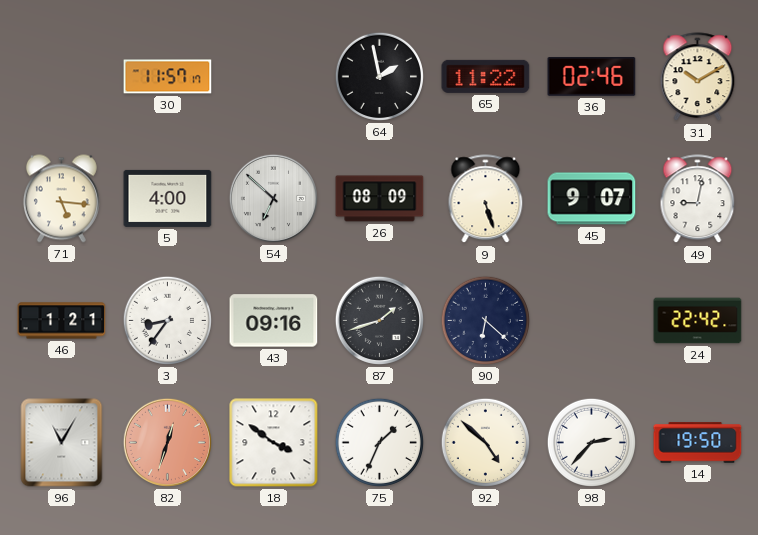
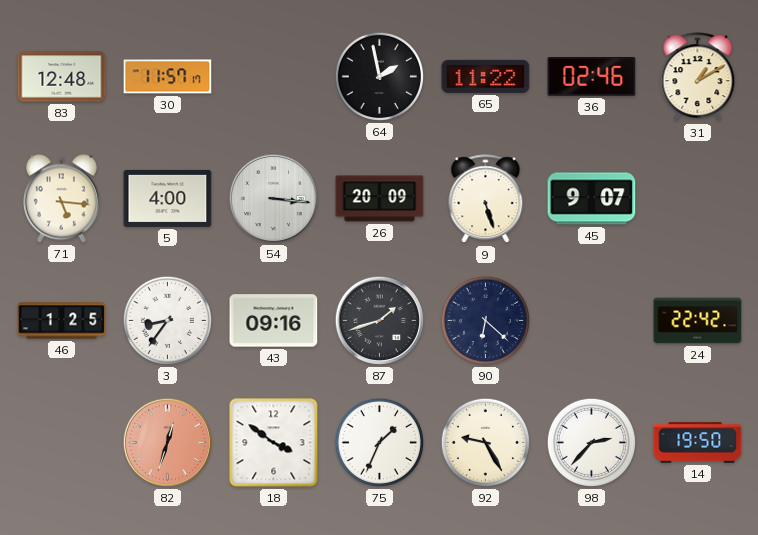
83: none -> 12:48 (62, 77)
31: 10:10 -> 1:10 (698, 77)
54: 6:52 -> 3:16 (273, 198)
26: 08:09 -> 20:09 (380, 199)
49: 9:02 -> none (698, 199)
46: 1:21 -> 1:25 (62, 321)
96: 11:05 -> none (62, 443)
92: 4:52 -> 9:25 (485, 442)
